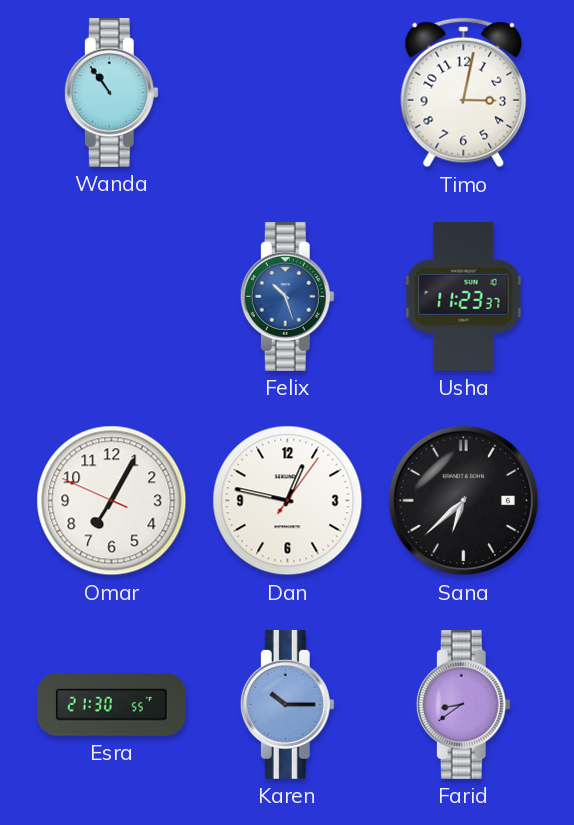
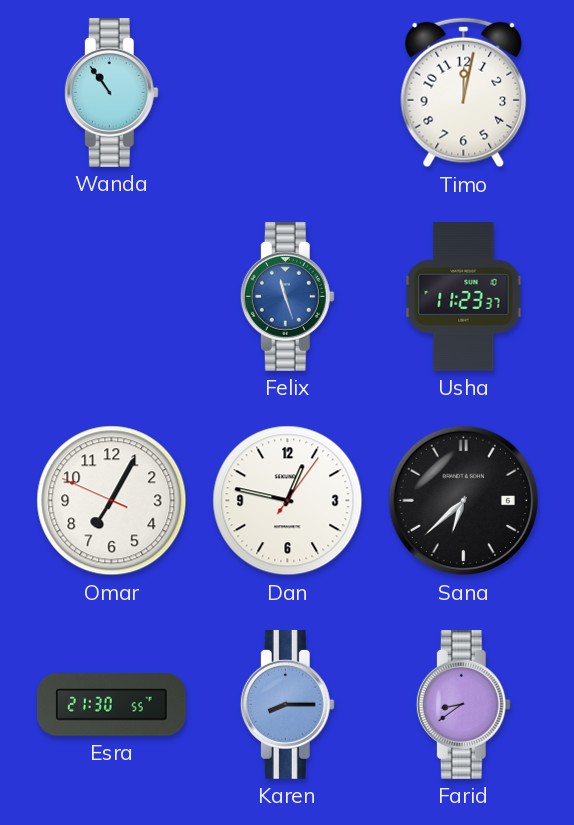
Timo: 3:02 -> 12:02 (464, 93)
Felix: 10:27 -> 11:27 (287, 296)
Karen: 10:15 -> 8:15 (287, 704)
